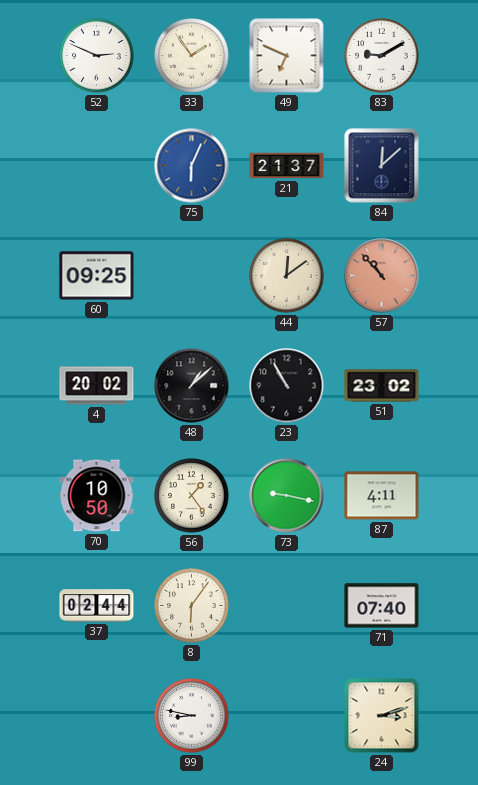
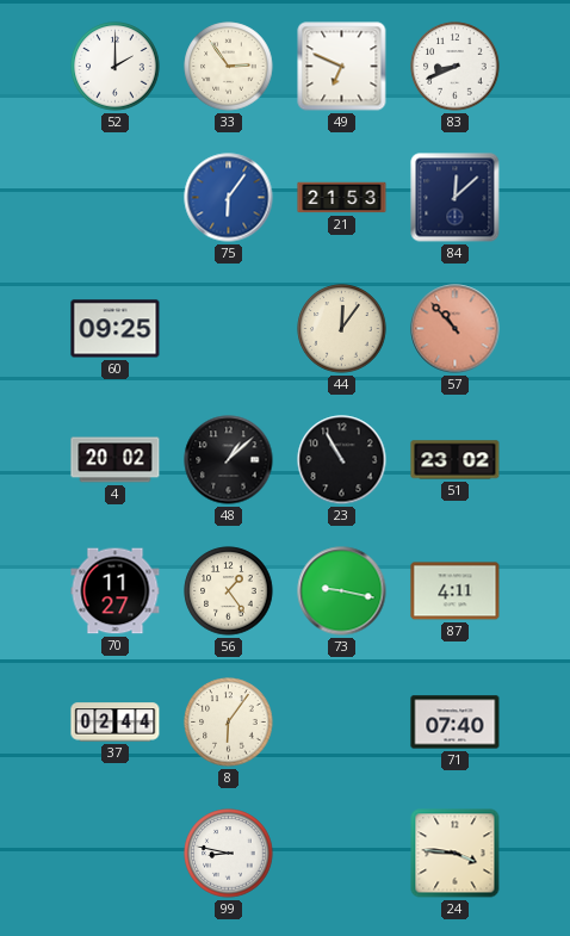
52: 2:49 -> 2:00 (116, 67)
33: 1:54 -> 2:54 (229, 67)
83: 9:10 -> 8:41 (456, 67)
75: 6:04 -> 6:06 (229, 198)
21: 21:37 -> 21:53 (342, 198)
44: 12:09 -> 12:06 (342, 329)
70: 10:50 -> 11:27 (116, 591)
24: 3:12 -> 3:46 (456, 854)
